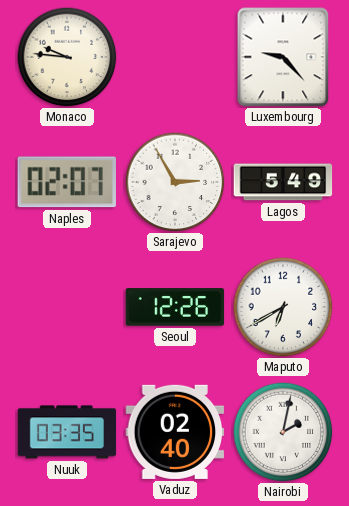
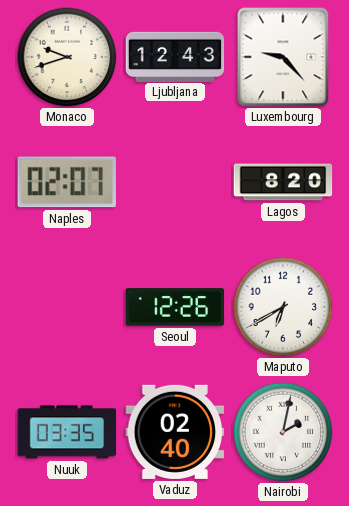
Monaco: 9:46 -> 9:42 (67, 57)
Ljubljana: none -> 12:43 (175, 56)
Sarajevo: 2:55 -> none (175, 182)
Lagos: 5:49 -> 8:20 (283, 182)
